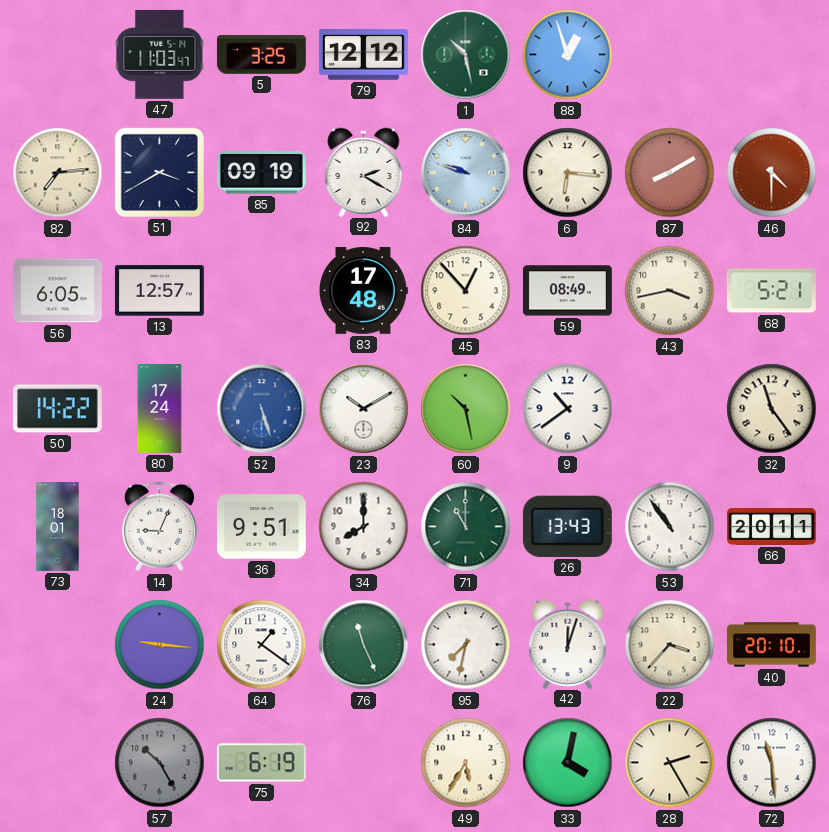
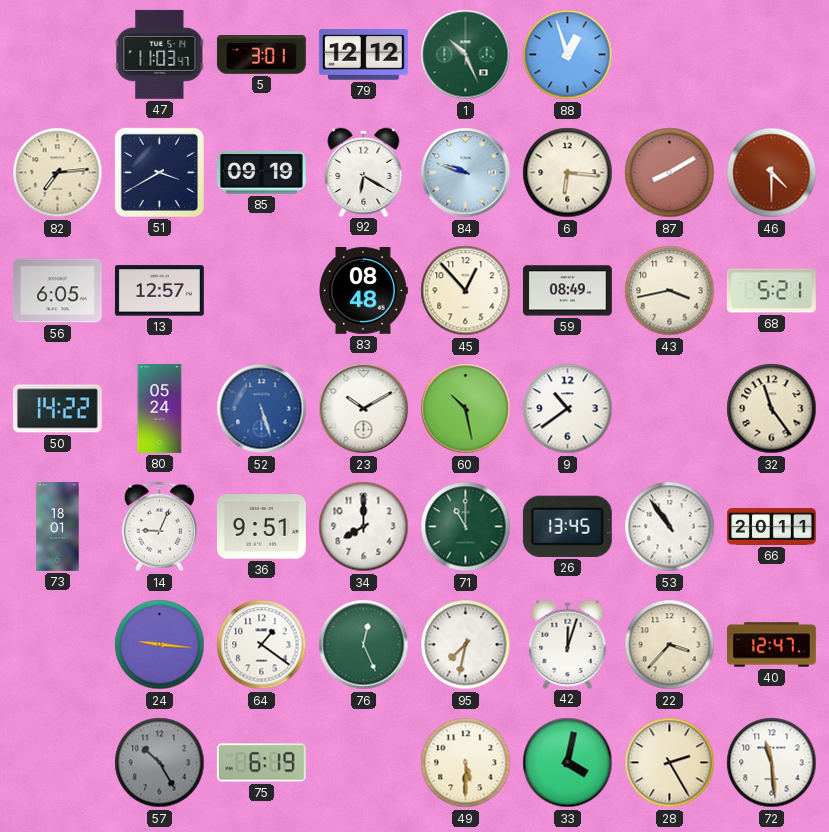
5: 3:25 -> 3:01 (261, 55)
1: 10:28 -> 10:26 (466, 55)
92: 2:20 -> 6:20 (364, 172)
83: 17:48 -> 08:48 (364, 291)
80: 17:24 -> 05:24 (160, 409)
26: 13:43 -> 13:45 (567, 526)
76: 11:26 -> 12:26 (364, 645)
40: 20:10 -> 12:47 (772, 645)
49: 5:35 -> 5:30 (466, 763)
